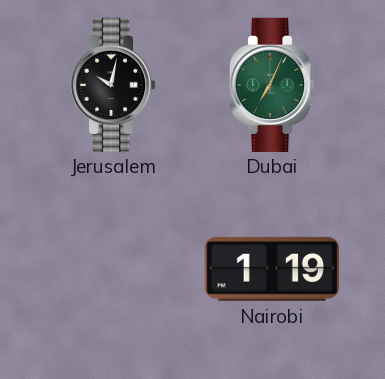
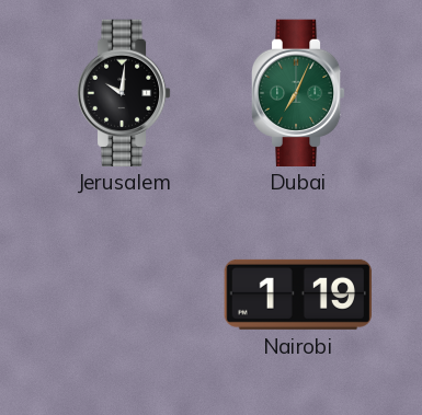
Jerusalem: 10:02 -> 10:01 (124, 92)
